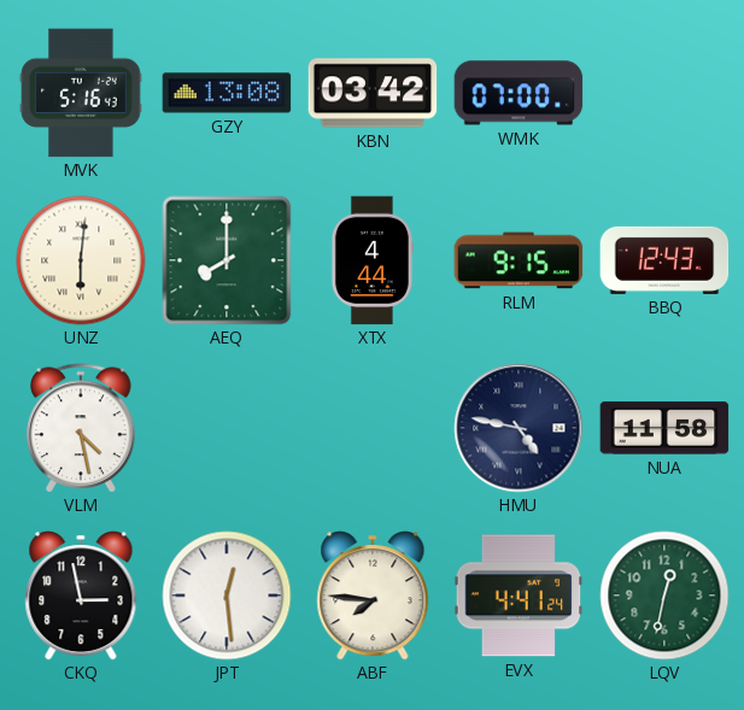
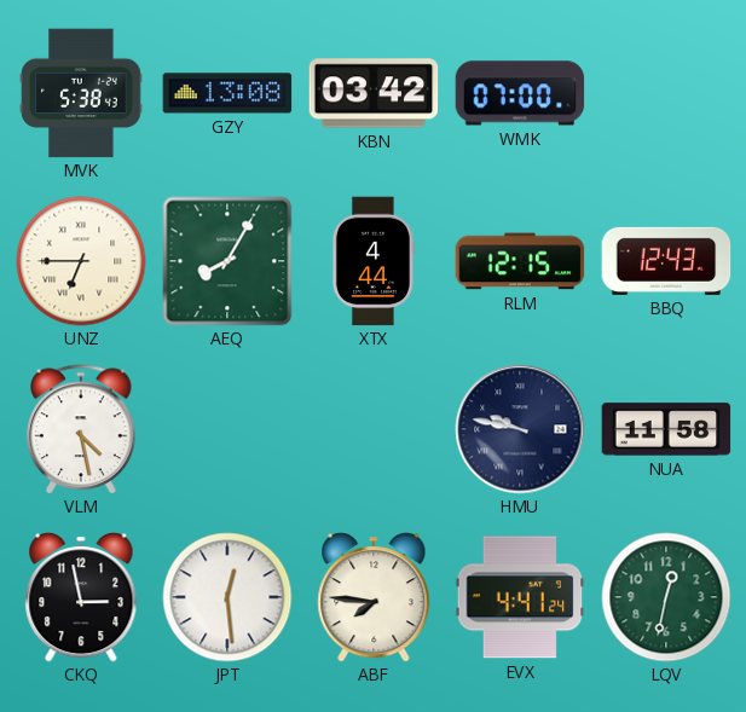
MVK: 5:16 -> 5:38 (81, 93)
UNZ: 6:01 -> 6:45 (81, 261)
AEQ: 8:00 -> 8:05 (227, 261)
RLM: 9:15 -> 12:15 (520, 261)
HMU: 4:47 -> 9:47 (520, 429)
